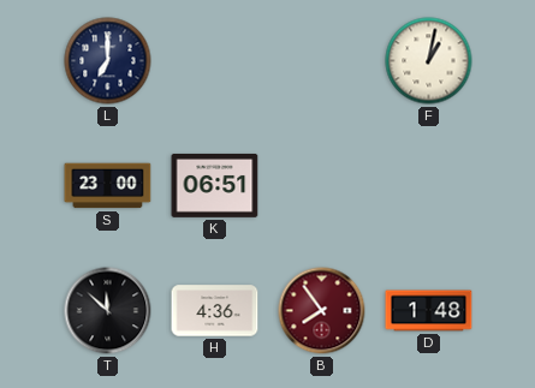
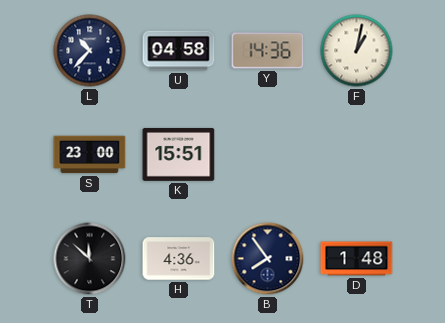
L: 7:00 -> 10:37 (90, 51)
U: none -> 04:58 (179, 51)
Y: none -> 14:36 (268, 51)
K: 06:51 -> 15:51 (179, 154)
B dial: burgundy -> navy (268, 259)
